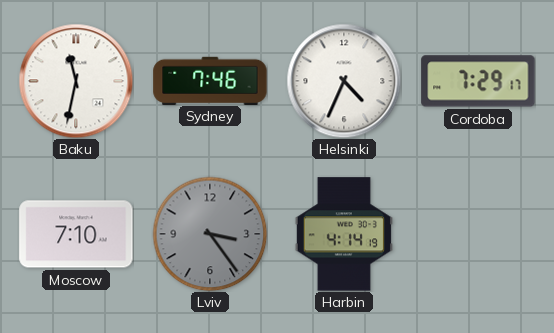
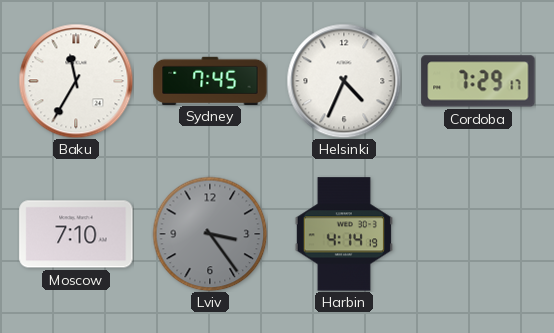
Baku: 11:32 -> 11:35 (76, 81)
Sydney: 7:46 -> 7:45 (210, 80)
